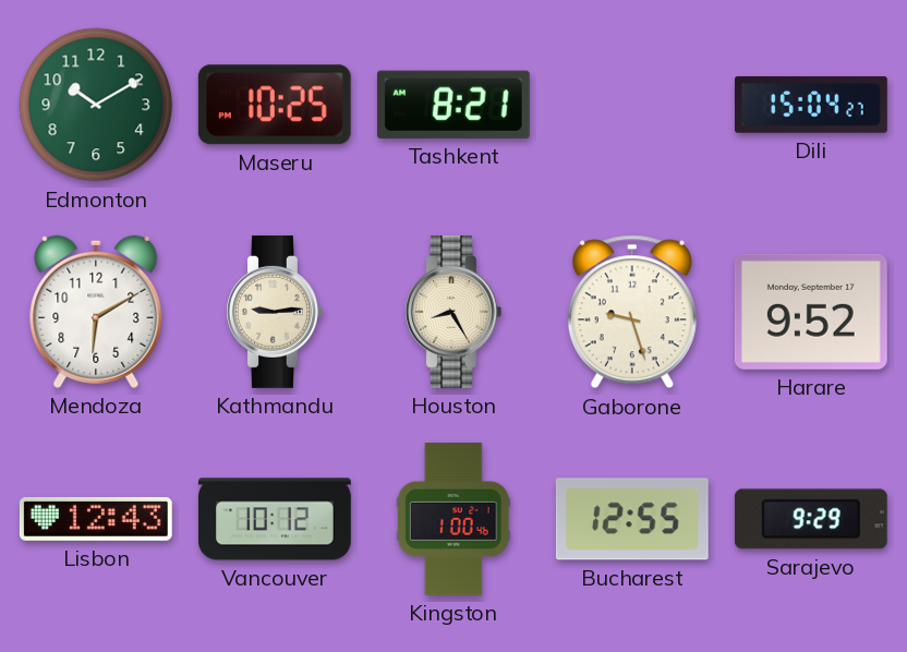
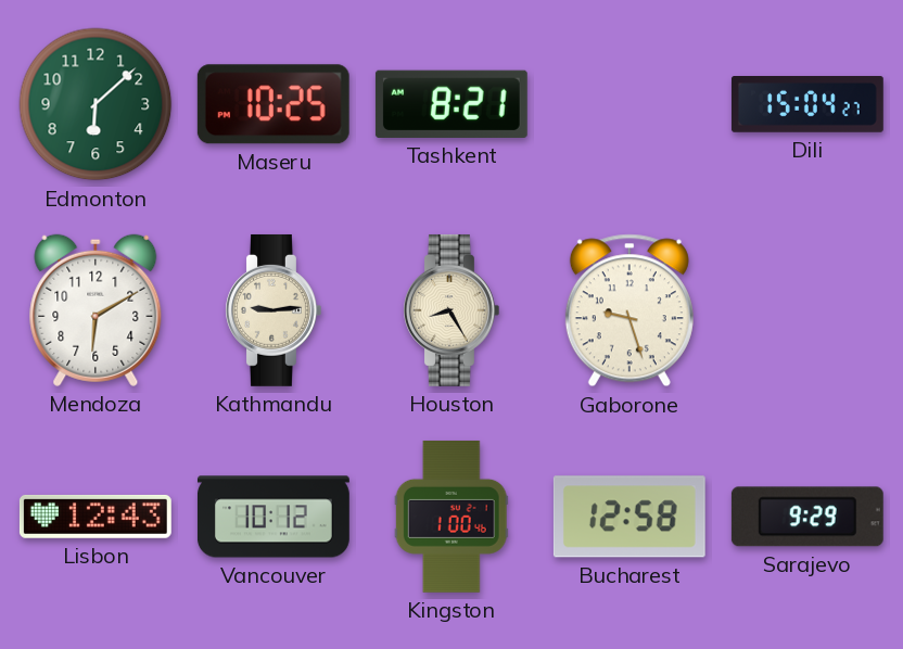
Edmonton: 10:10 -> 6:08 (96, 104)
Harare: 9:52 -> none (811, 312)
Bucharest: 12:55 -> 12:58 (629, 517)
